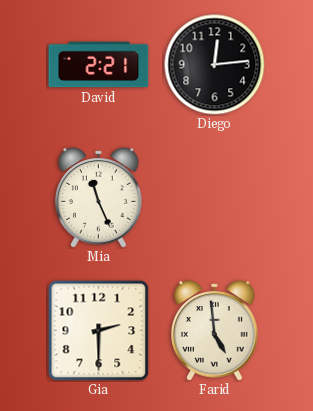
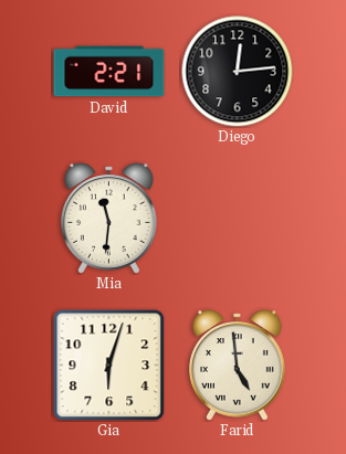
Mia: 11:26 -> 11:31 (109, 219)
Gia: 2:30 -> 6:03 (109, 366)
